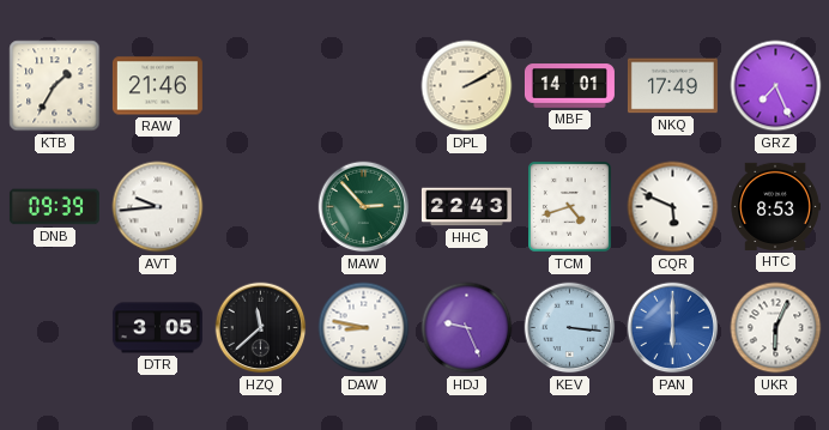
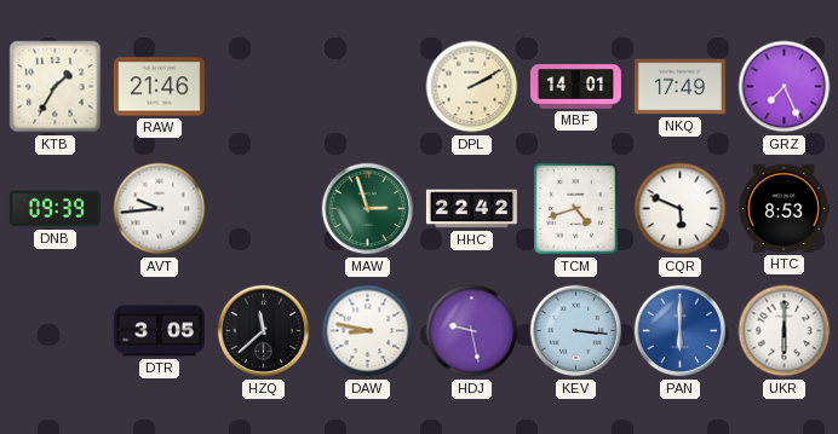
MAW: 2:53 -> 2:57 (368, 209)
HHC: 22:43 -> 22:42 (471, 209)
HDJ: 9:26 -> 9:28 (472, 331)
UKR: 6:04 -> 6:00 (785, 331)
